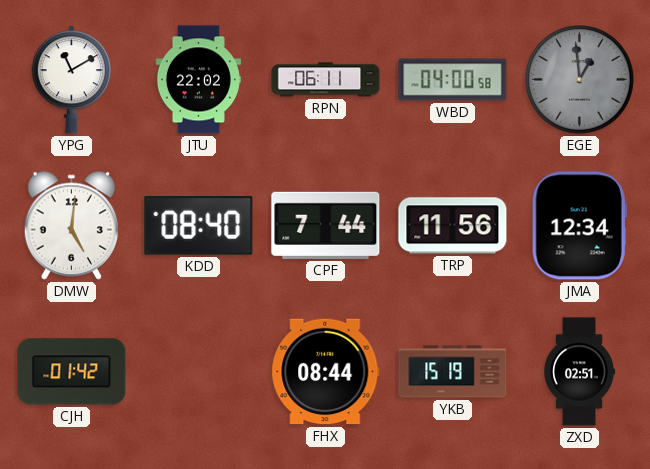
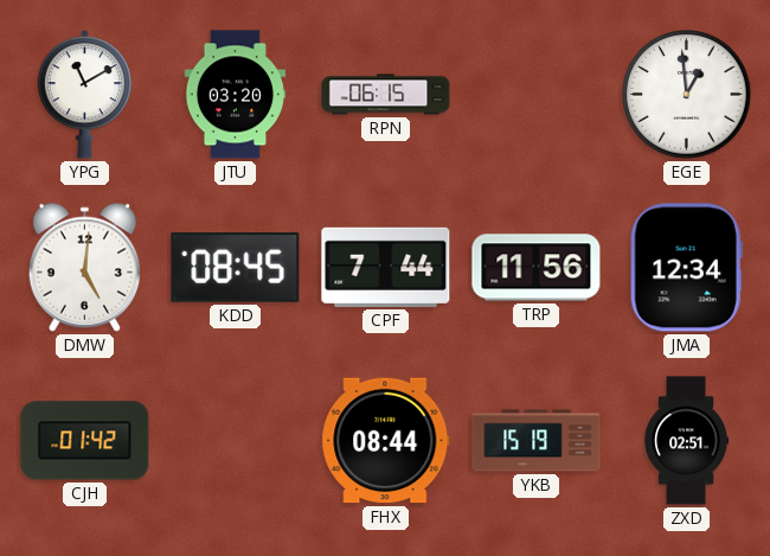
JTU: 22:02 -> 03:20 (235, 95)
RPN: 06:11 -> 06:15 (386, 95)
WBD: 04:00 -> none (453, 80)
EGE dial: grey -> white (687, 95)
KDD: 08:40 -> 08:45 (236, 268)
